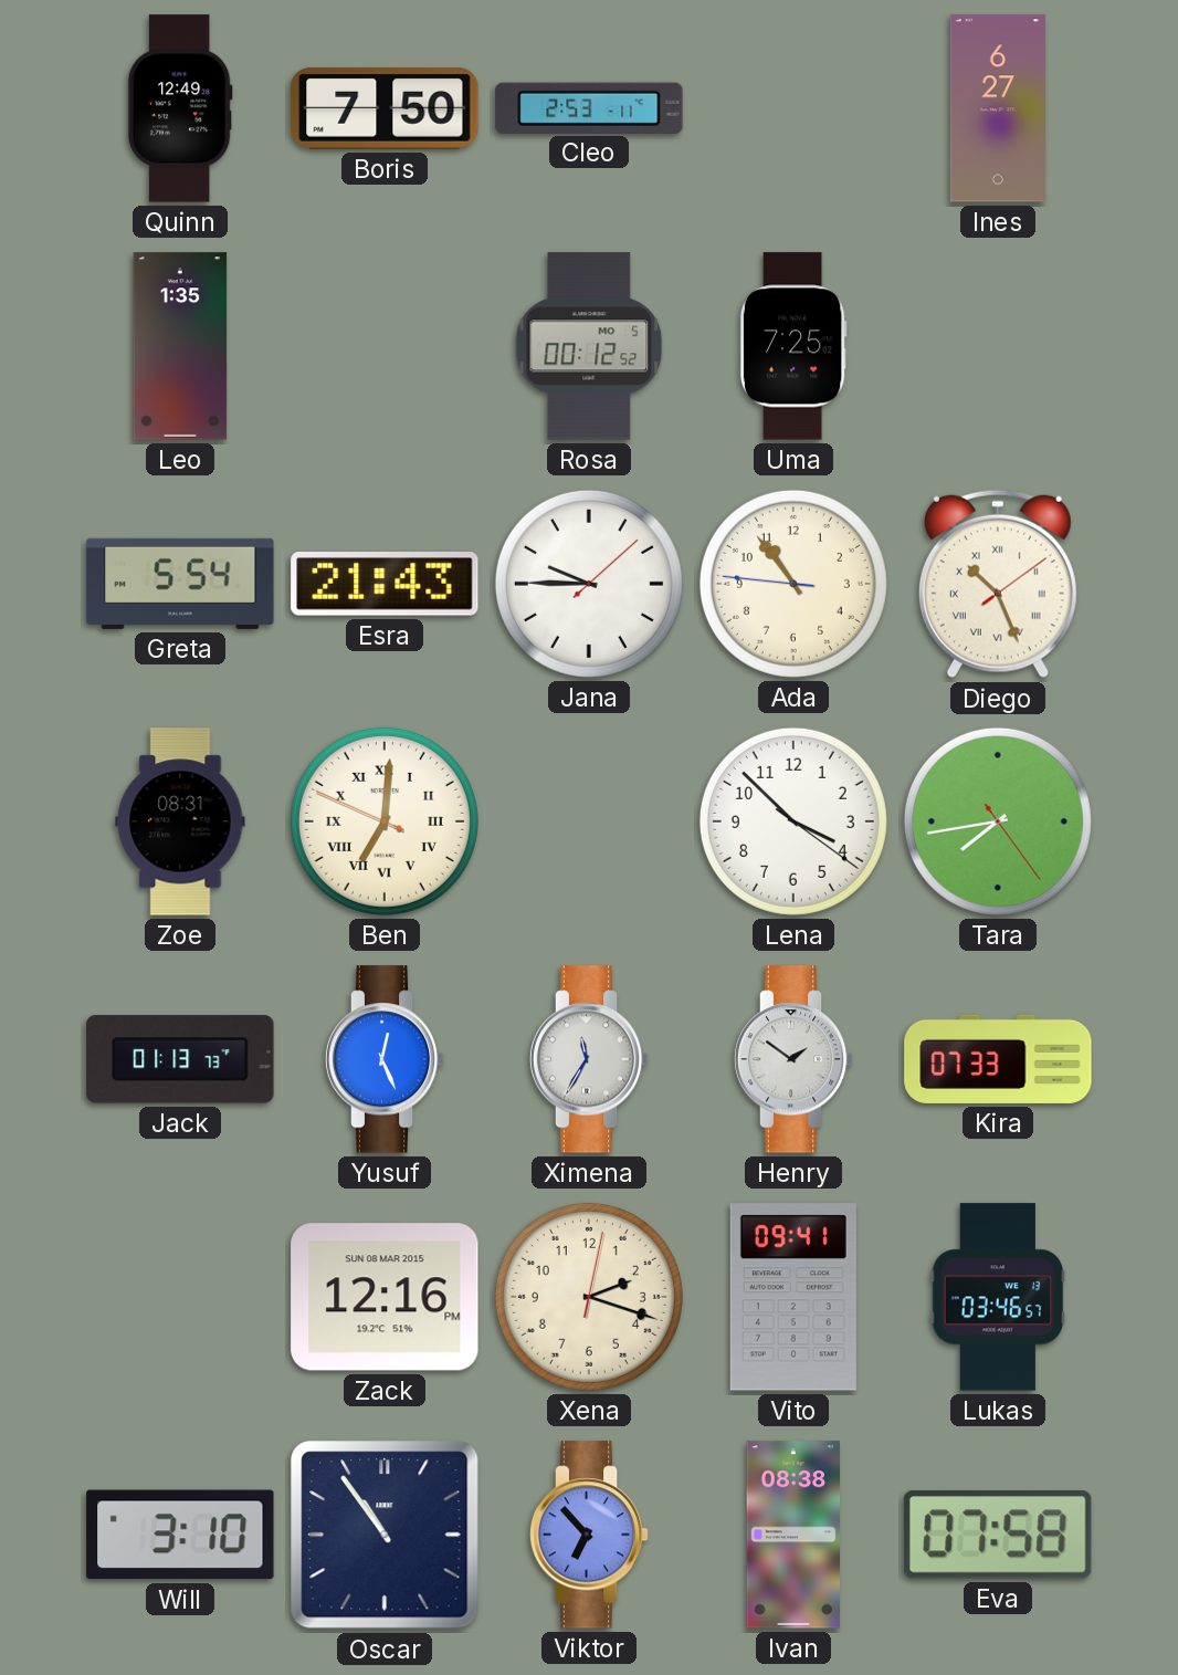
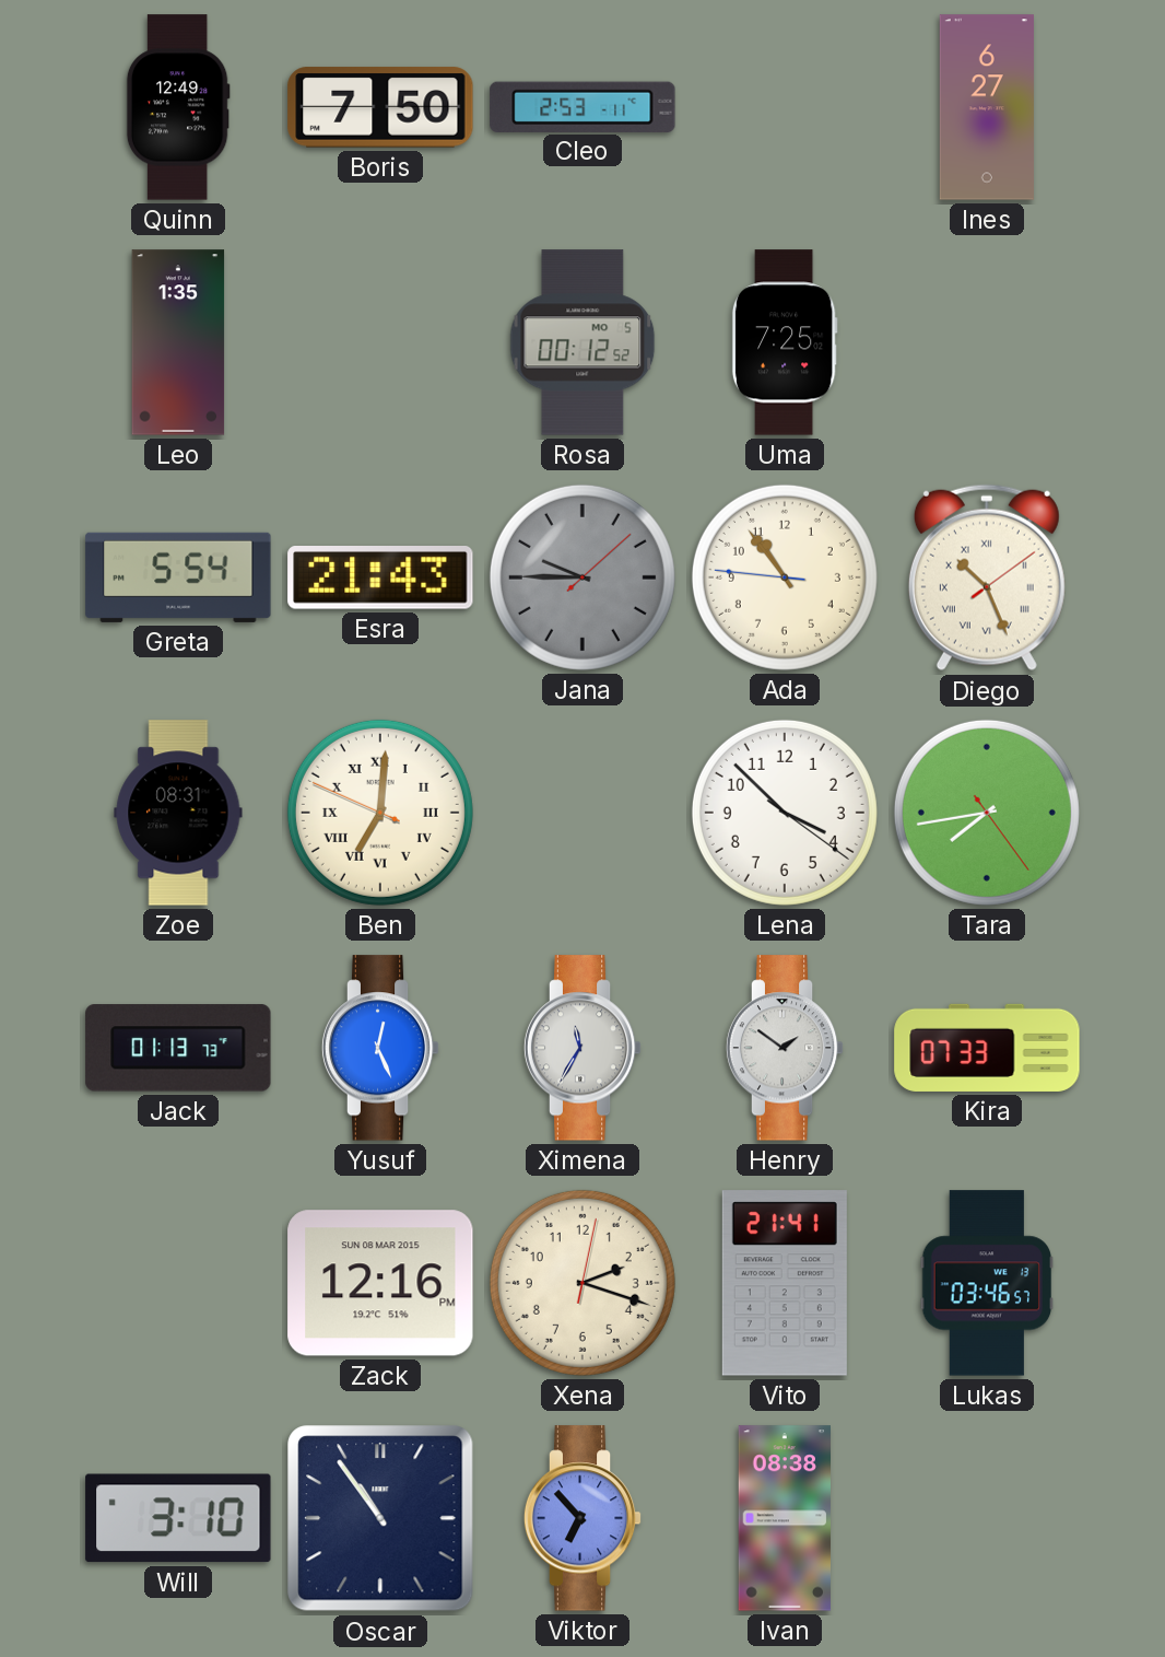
Jana dial: white -> grey (582, 577)
Vito: 09:41 -> 21:41 (785, 1283)
Eva: 07:58 -> none (998, 1536)
